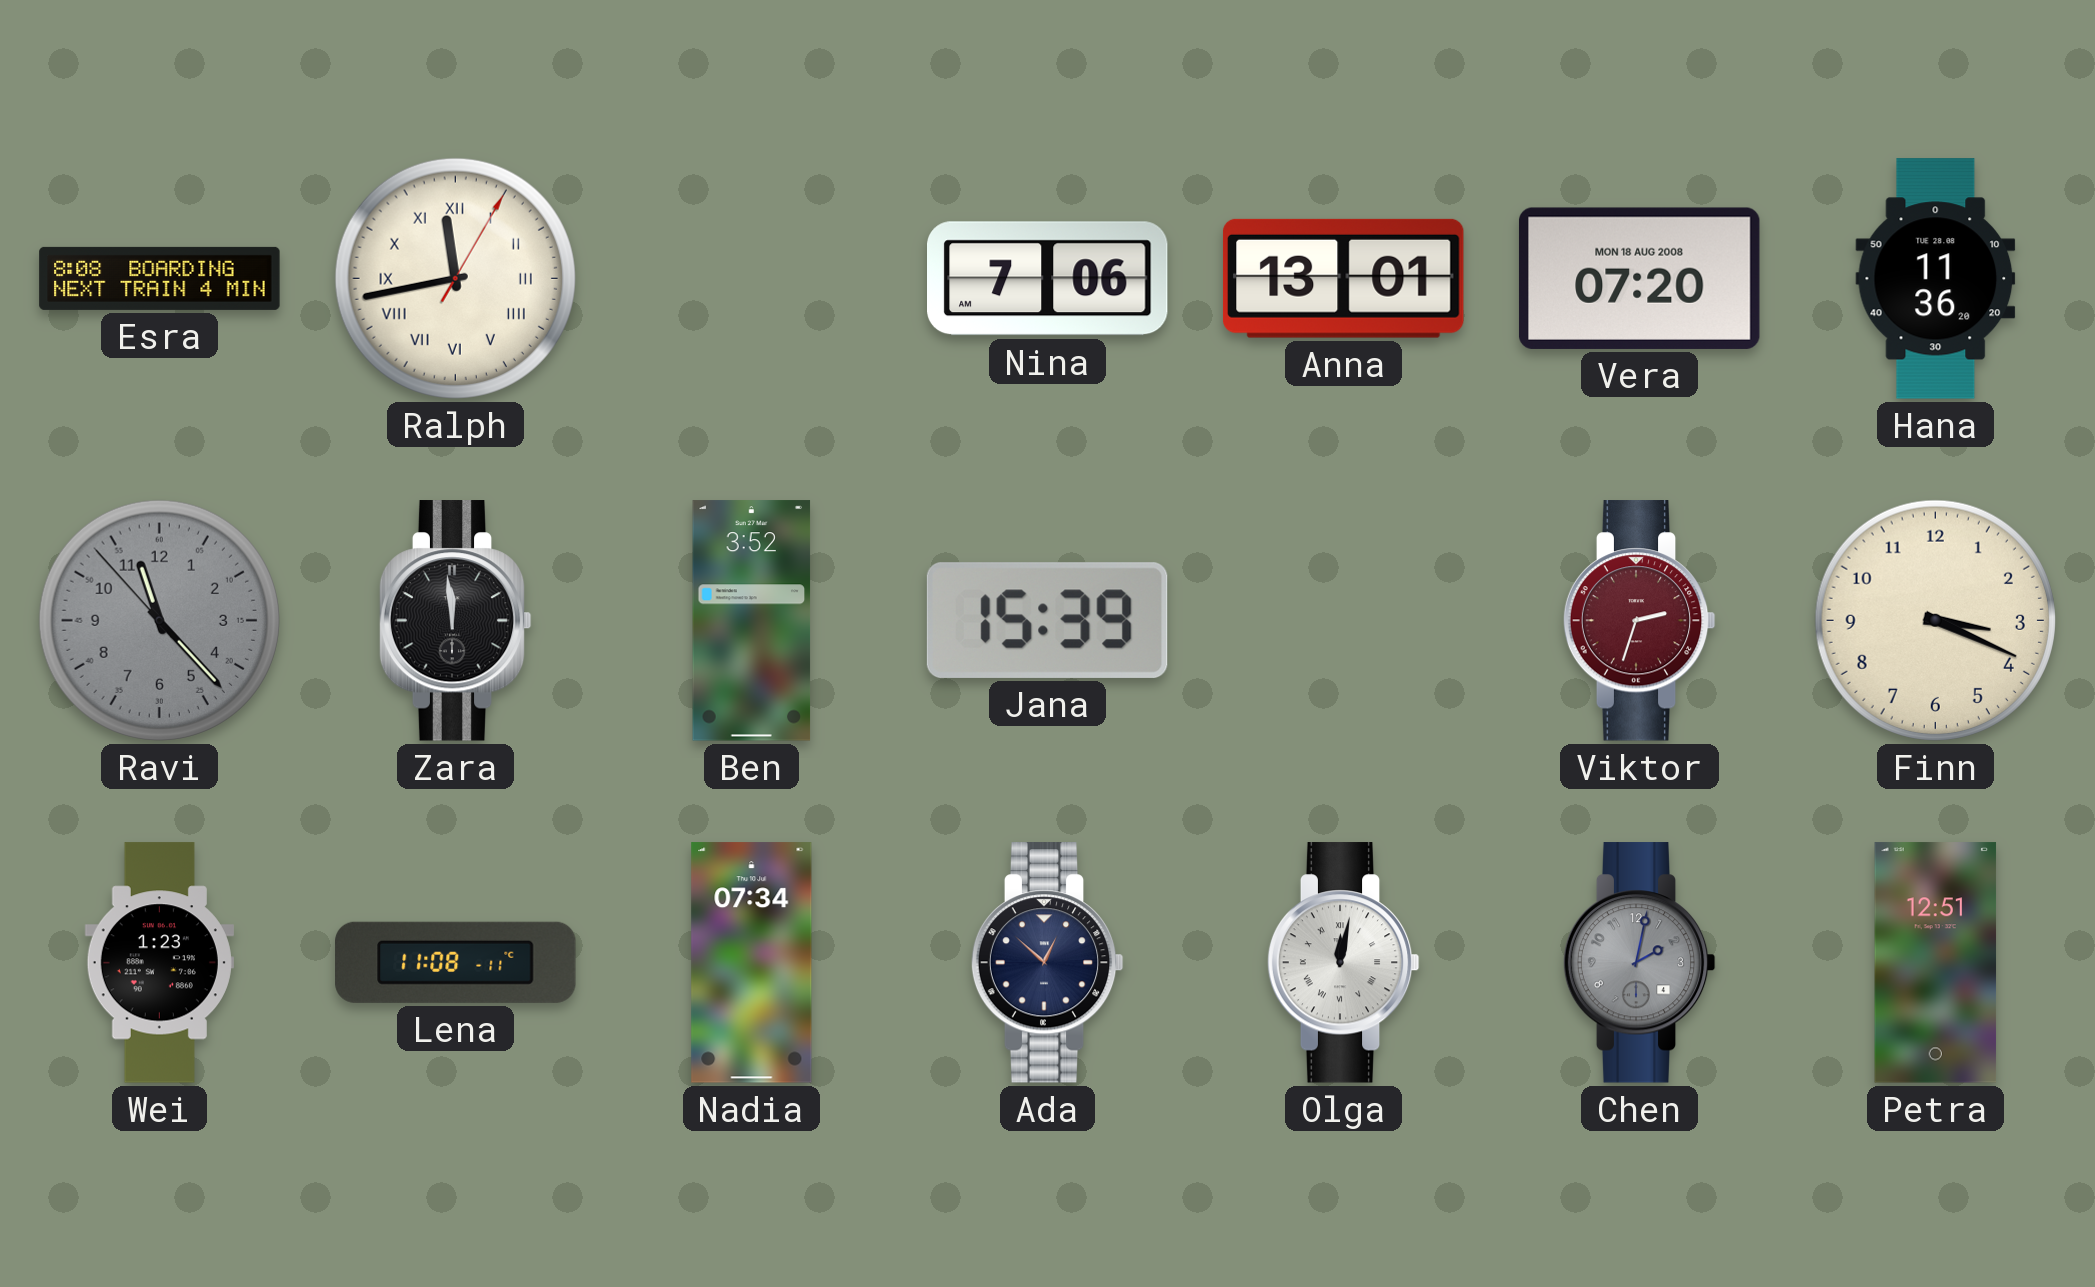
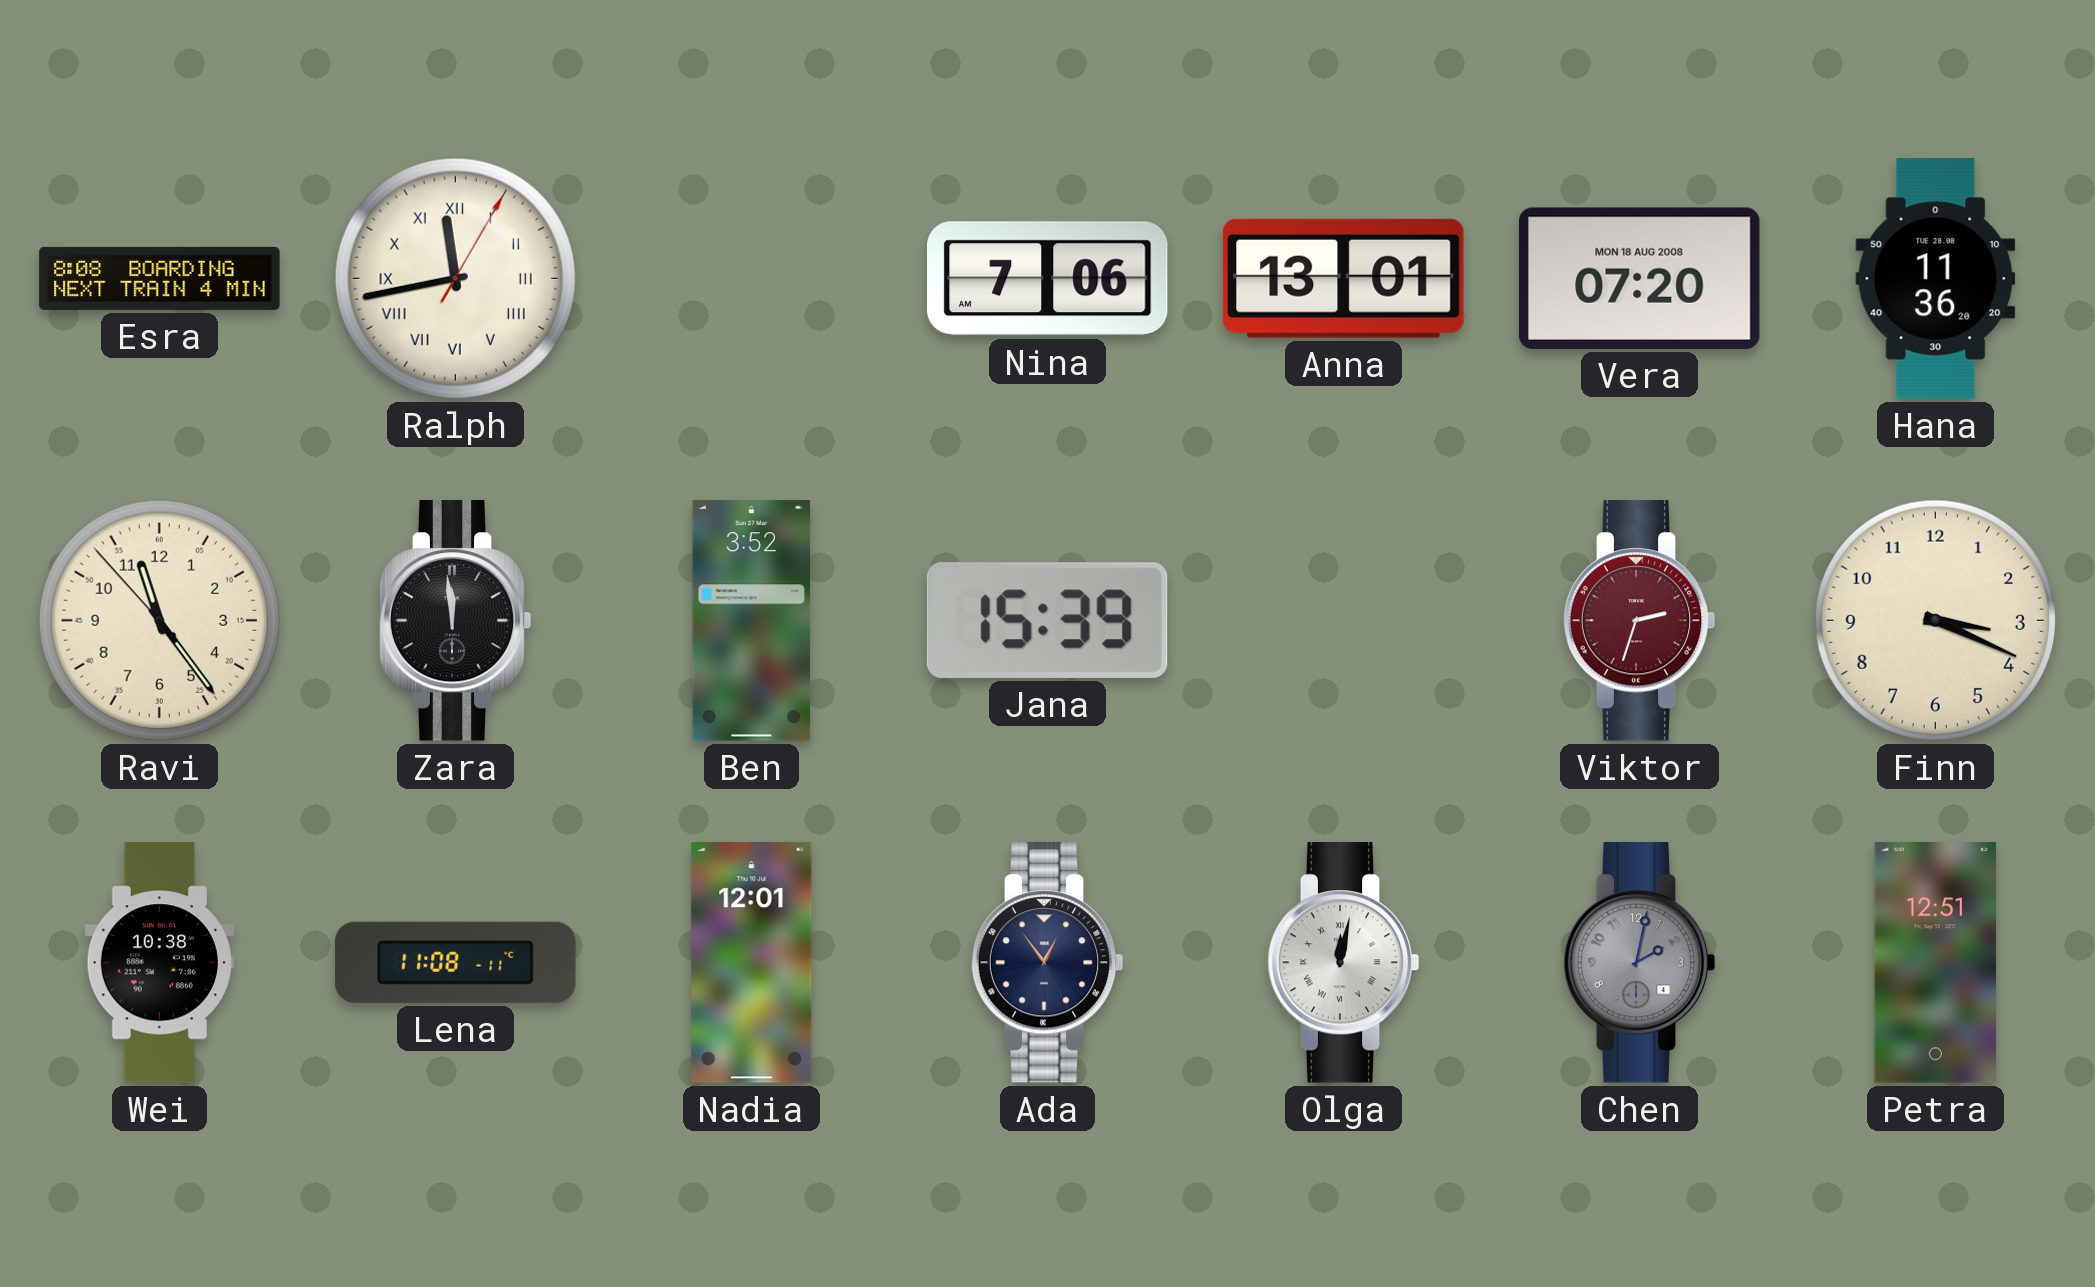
Ravi: 11:22 -> 11:23 (159, 620)
Ravi dial: grey -> cream (159, 620)
Wei: 1:23 -> 10:38 (159, 963)
Nadia: 07:34 -> 12:01 (752, 963)
Ada: 12:52 -> 12:54 (1047, 963)
